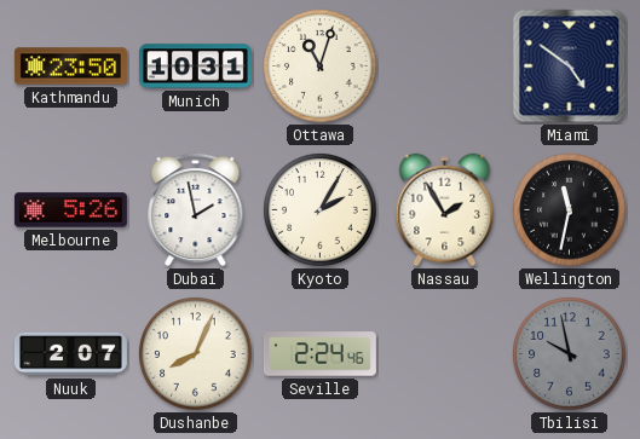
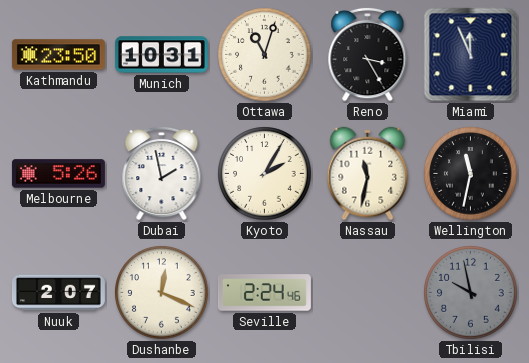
Reno: none -> 3:25 (368, 54)
Miami: 4:51 -> 11:56 (471, 55)
Nassau: 1:55 -> 11:32 (368, 174)
Dushanbe: 8:04 -> 12:19 (162, 293)
